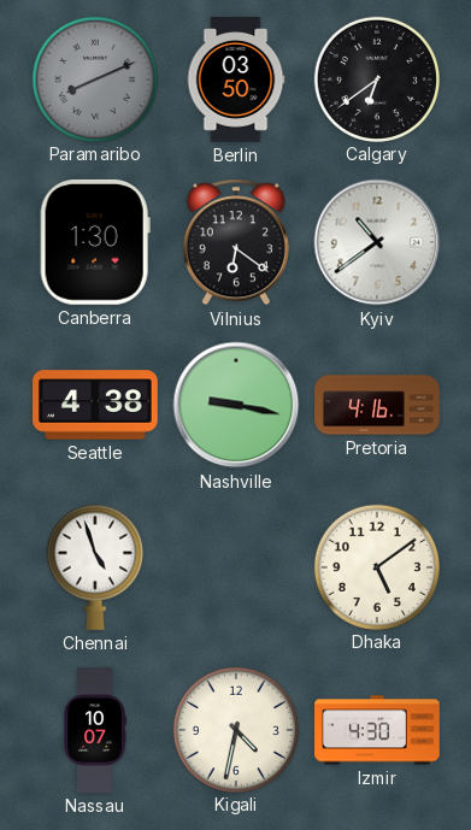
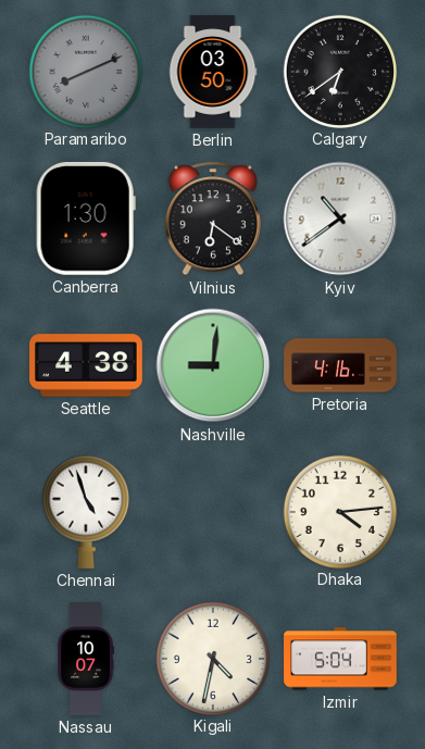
Nashville: 9:17 -> 9:01 (213, 365)
Dhaka: 5:09 -> 4:14 (339, 511)
Izmir: 4:30 -> 5:04 (340, 659)
